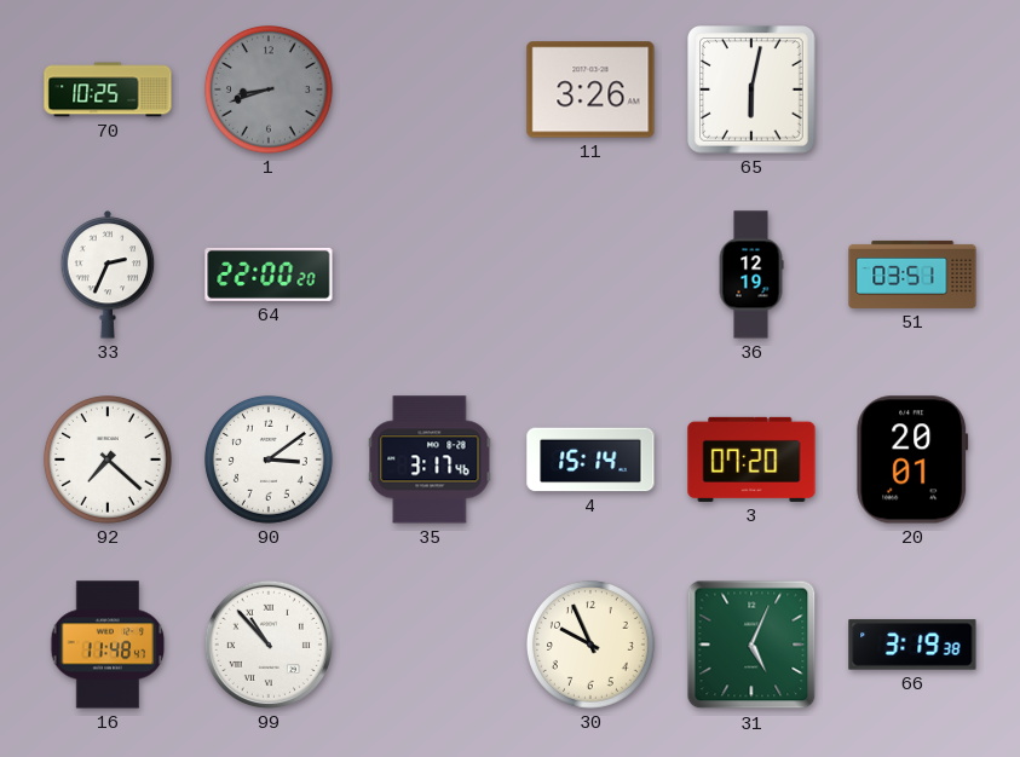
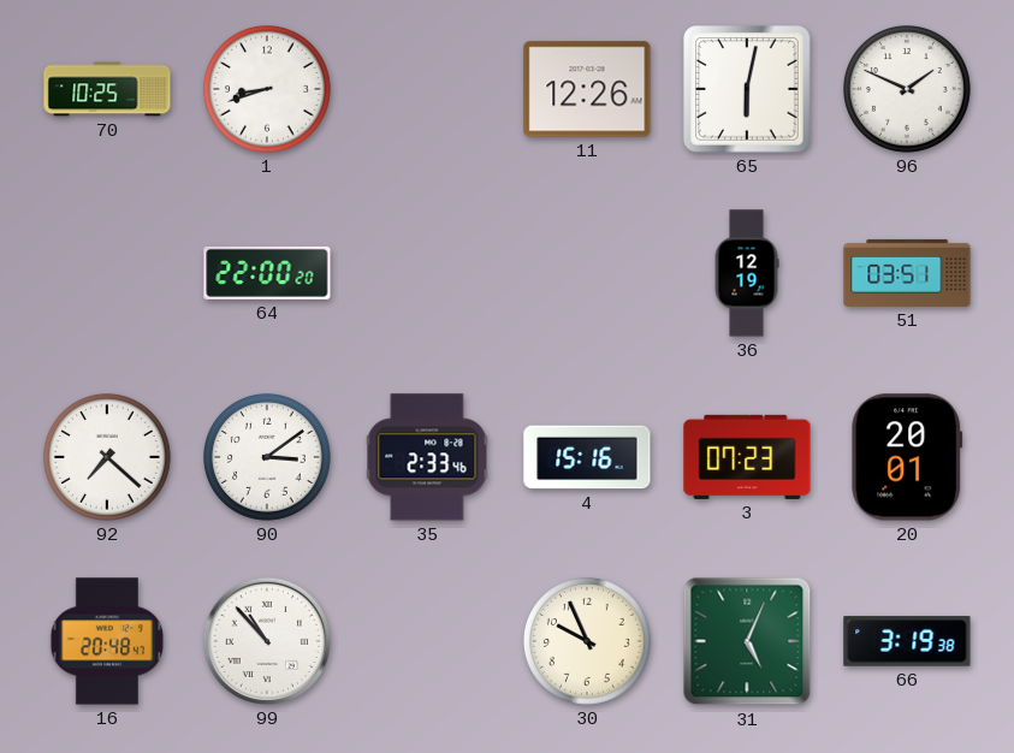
1 dial: grey -> white (268, 90)
11: 3:26 -> 12:26 (587, 89)
96: none -> 1:49 (908, 90)
33: 2:34 -> none (108, 275)
35: 3:17 -> 2:33 (427, 457)
4: 15:14 -> 15:16 (587, 457)
3: 07:20 -> 07:23 (747, 457)
16: 11:48 -> 20:48 (107, 641)
